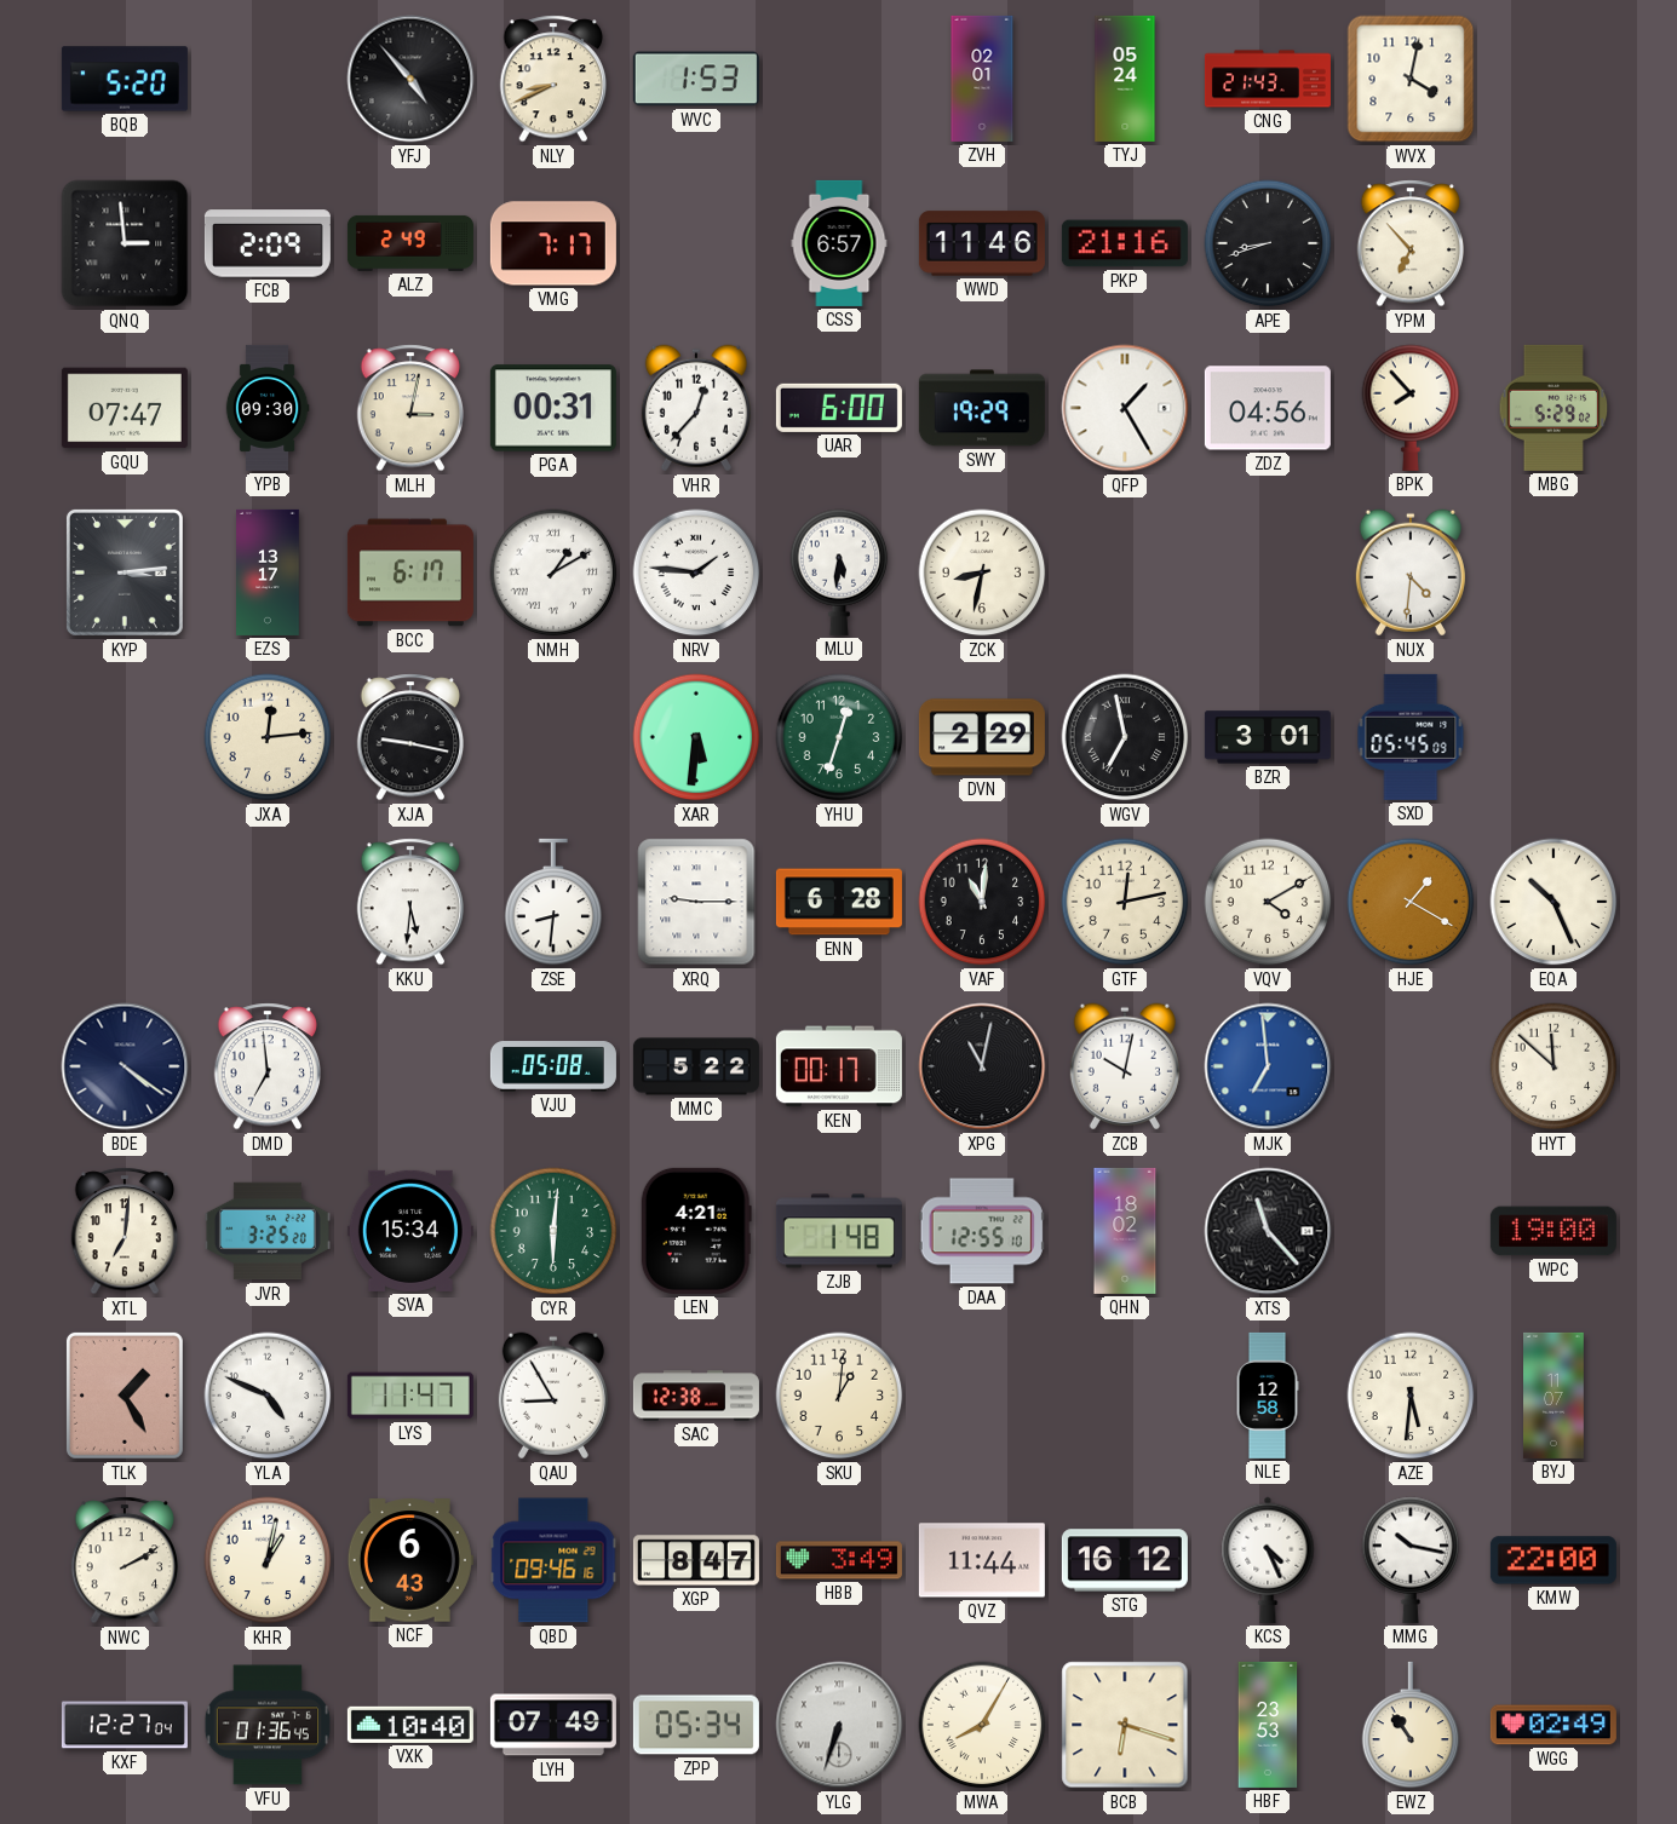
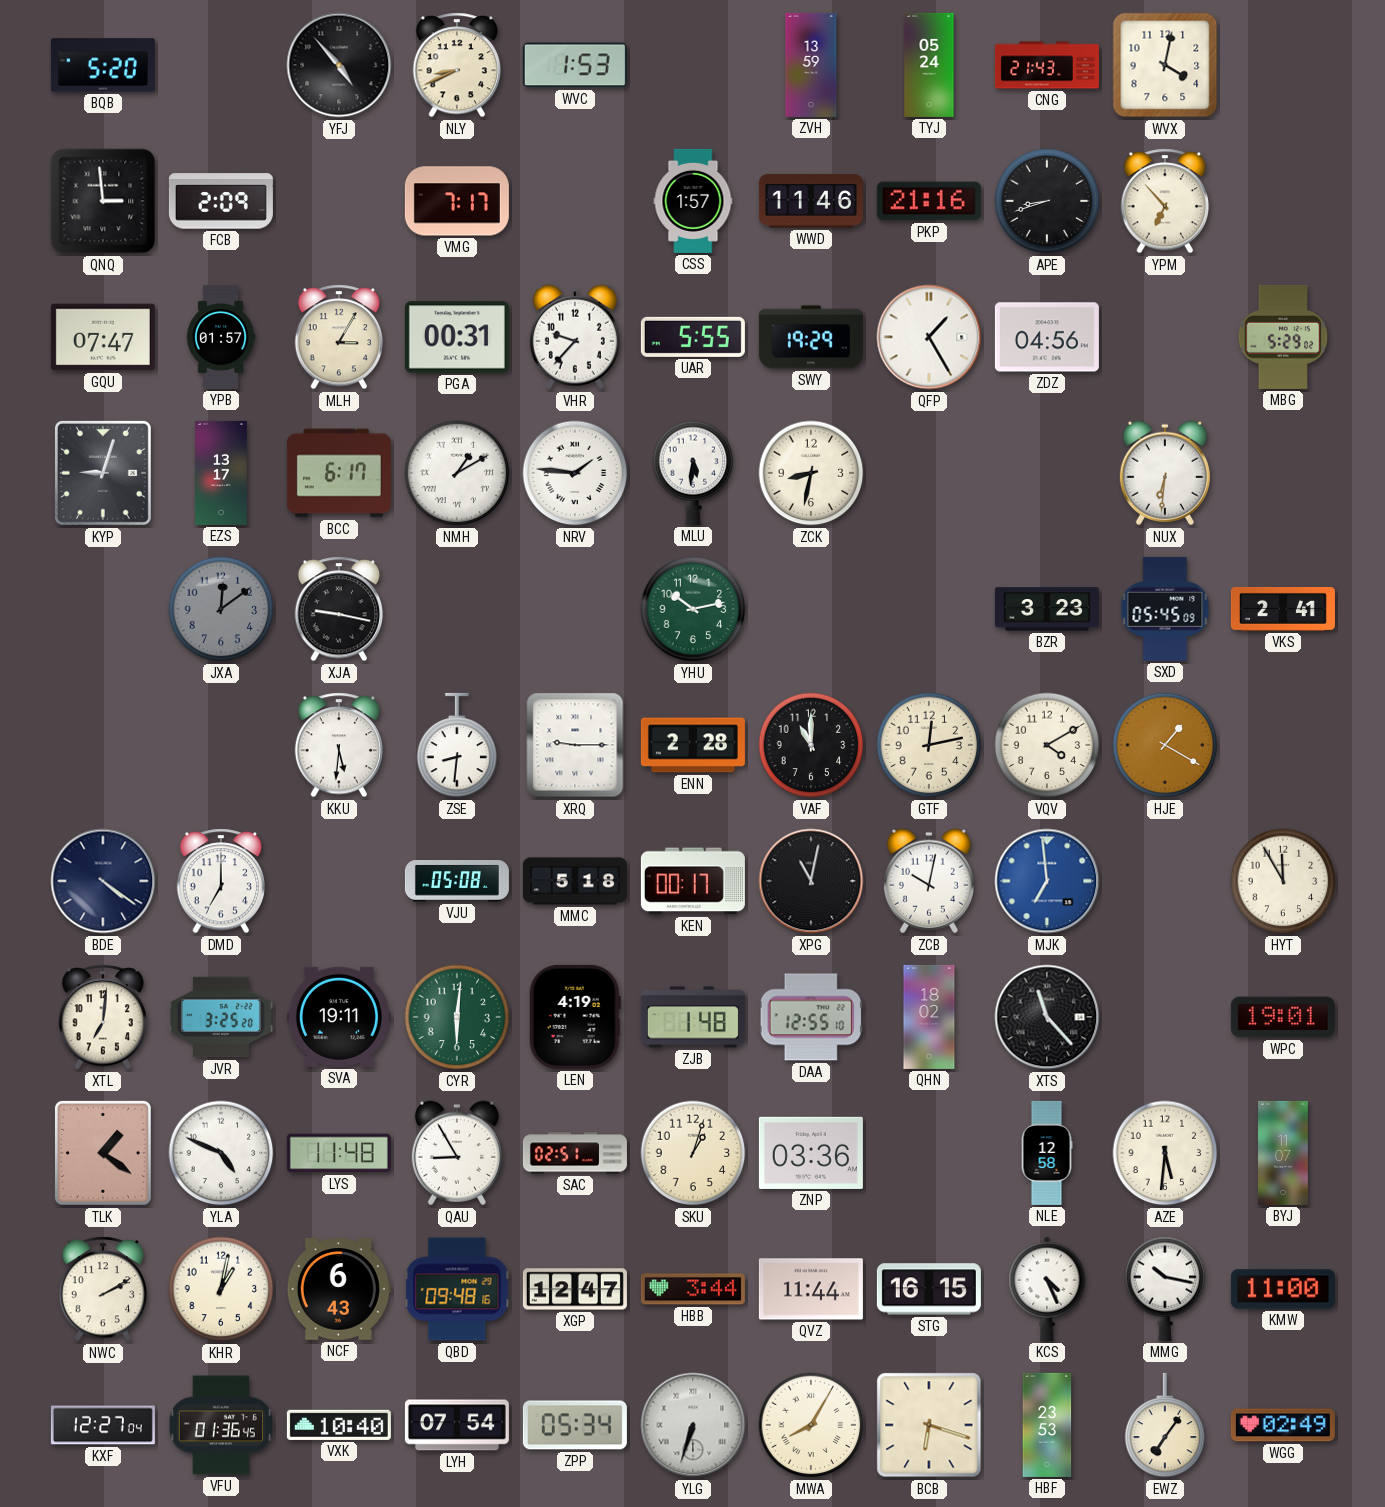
ZVH: 02:01 -> 13:59 (811, 65)
ALZ: 2:49 -> none (410, 243)
CSS: 6:57 -> 1:57 (693, 201)
YPB: 09:30 -> 01:57 (221, 337)
MLH: 3:02 -> 3:05 (339, 337)
VHR: 12:37 -> 9:37 (575, 337)
UAR: 6:00 -> 5:55 (693, 337)
BPK: 7:53 -> none (1411, 408)
KYP: 3:14 -> 9:03 (103, 473)
NUX: 4:31 -> 6:31 (1165, 473)
JXA: 12:14 -> 12:09 (221, 609)
JXA dial: cream -> grey (221, 609)
XAR: 5:31 -> none (696, 737)
YHU: 12:33 -> 10:13 (693, 609)
DVN: 2:29 -> none (982, 737)
WGV: 6:58 -> none (1125, 737)
BZR: 3:01 -> 3:23 (1047, 609)
VKS: none -> 2:41 (1283, 609)
ENN: 6:28 -> 2:28 (693, 745)
VAF: 11:01 -> 11:00 (811, 745)
EQA: 10:26 -> none (1553, 902)
DMD: 6:59 -> 7:00 (221, 881)
MMC: 5:22 -> 5:18 (575, 881)
HYT: 11:52 -> 11:55 (1283, 881)
SVA: 15:34 -> 19:11 (339, 1017)
LEN: 4:21 -> 4:19 (575, 1017)
WPC: 19:00 -> 19:01 (1283, 1017)
TLK: 1:25 -> 1:21 (103, 1153)
LYS: 11:47 -> 11:48 (339, 1153)
SAC: 12:38 -> 02:51 (575, 1153)
SKU: 1:01 -> 1:03 (693, 1153)
ZNP: none -> 03:36 (811, 1153)
QBD: 09:46 -> 09:48 (457, 1289)
XGP: 8:47 -> 12:47 (575, 1289)
HBB: 3:49 -> 3:44 (693, 1289)
STG: 16:12 -> 16:15 (929, 1289)
KMW: 22:00 -> 11:00 (1283, 1289)
LYH: 07:49 -> 07:54 (457, 1425)
EWZ: 10:54 -> 7:06 (1165, 1425)
